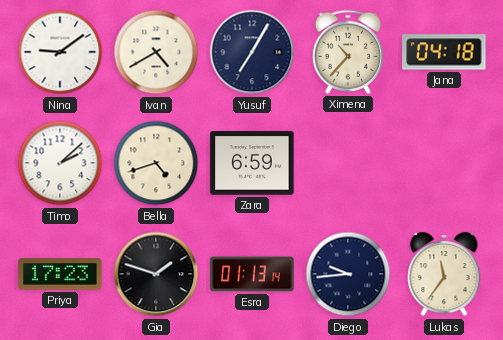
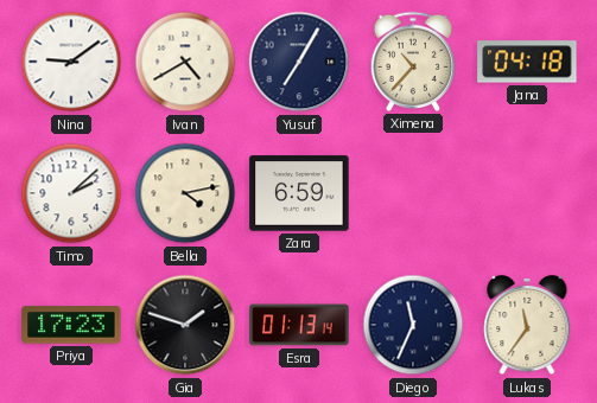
Bella: 4:42 -> 4:13 (185, 193)
Diego: 9:44 -> 11:34 (413, 325)
